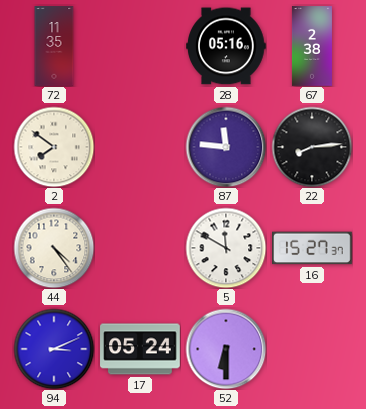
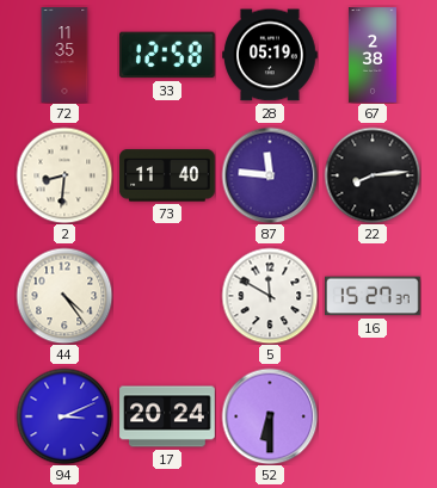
33: none -> 12:58 (167, 55)
28: 05:16 -> 05:19 (270, 55)
2: 7:51 -> 8:31 (64, 175)
73: none -> 11:40 (167, 175)
17: 05:24 -> 20:24 (167, 416)
